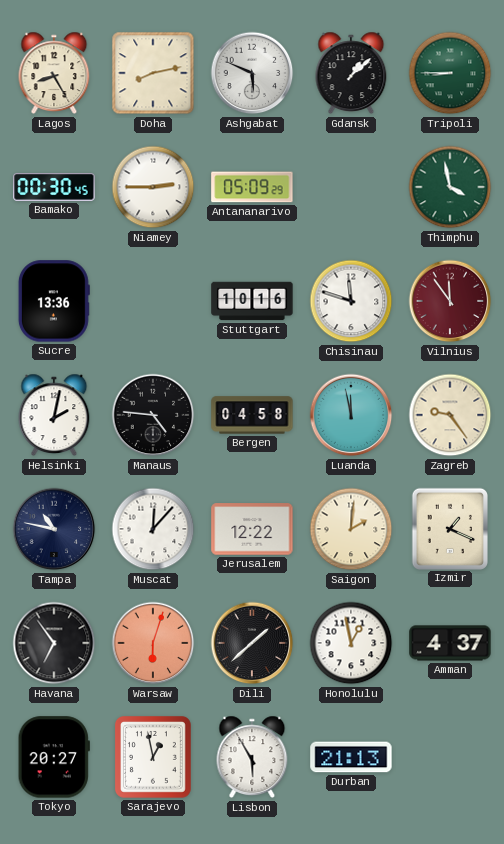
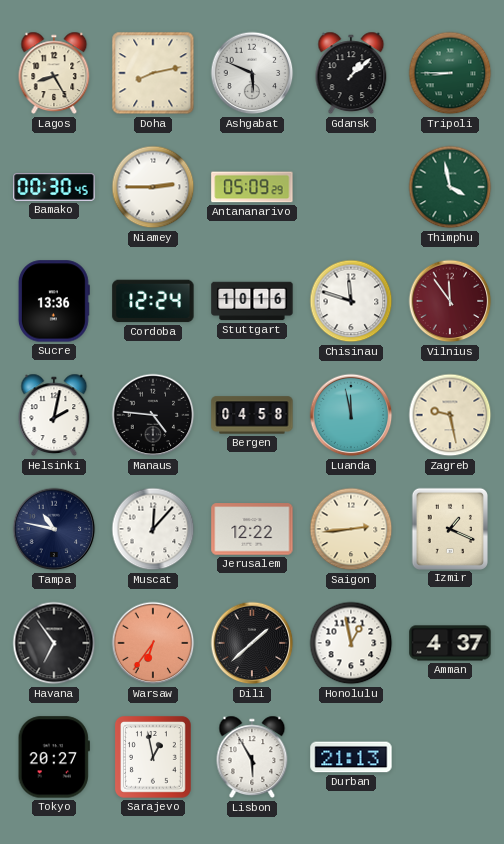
Cordoba: none -> 12:24 (153, 301)
Zagreb: 9:24 -> 9:28 (450, 415)
Saigon: 2:01 -> 2:44 (351, 529)
Warsaw: 6:03 -> 6:36 (153, 643)
